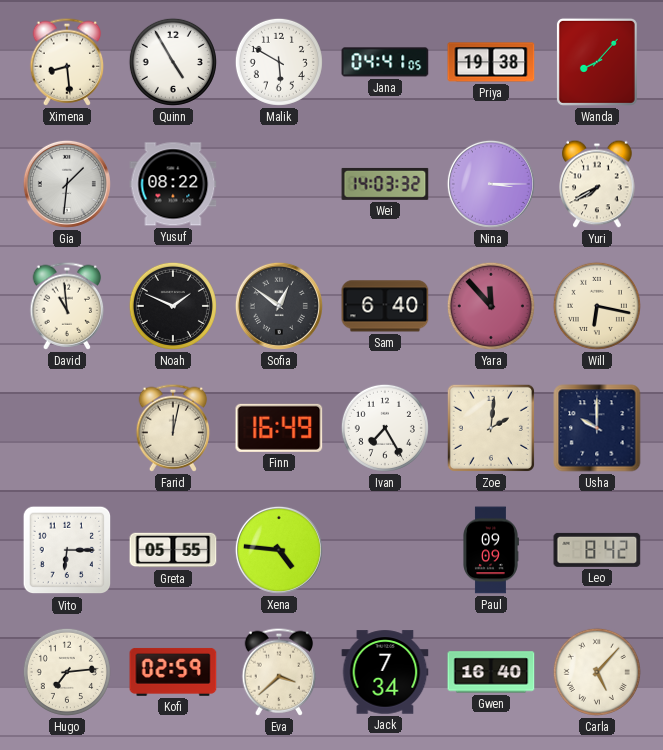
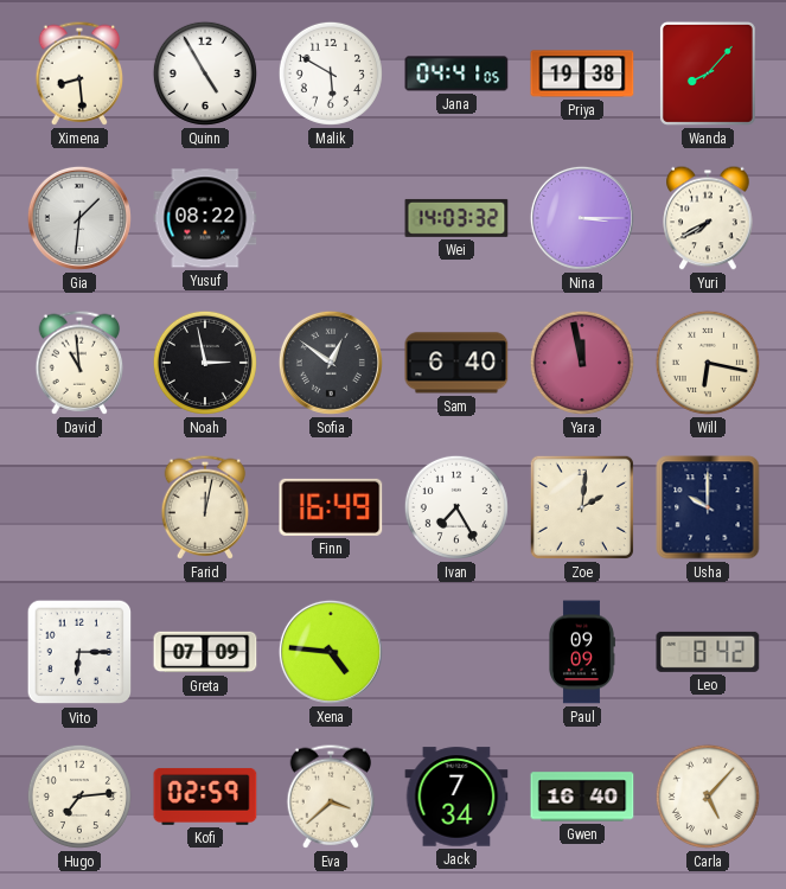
Noah: 1:49 -> 2:58 (205, 363)
Yara: 11:53 -> 11:58 (582, 363)
Greta: 05:55 -> 07:09 (205, 652)
